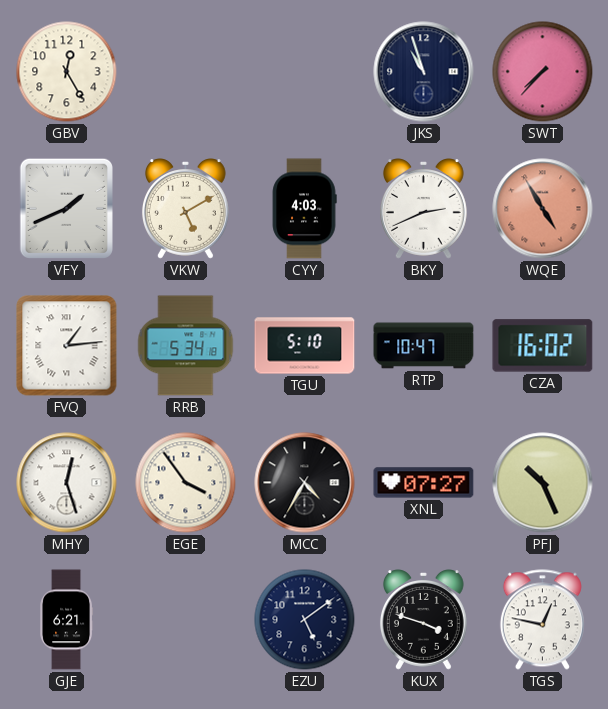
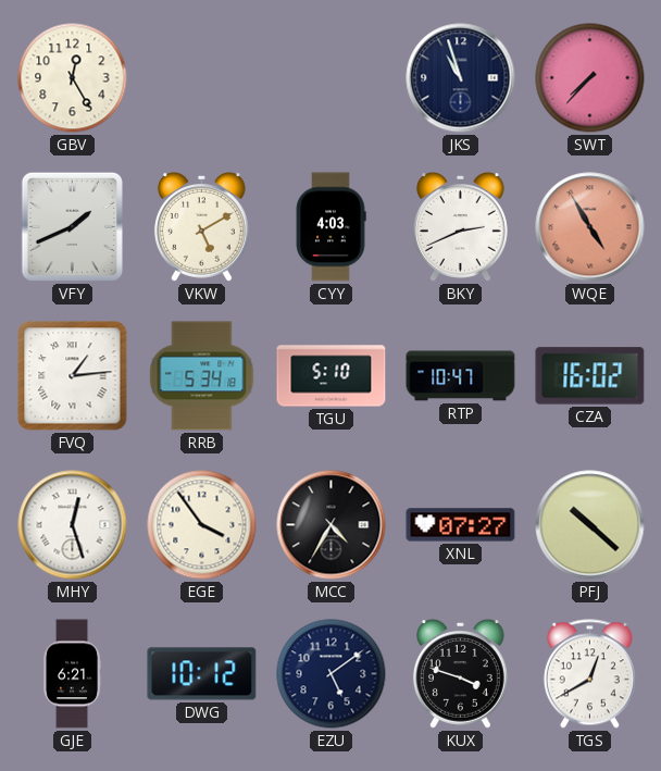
PFJ: 10:26 -> 10:22 (590, 525)
DWG: none -> 10:12 (202, 674)
TGS: 12:47 -> 12:40 (589, 674)
